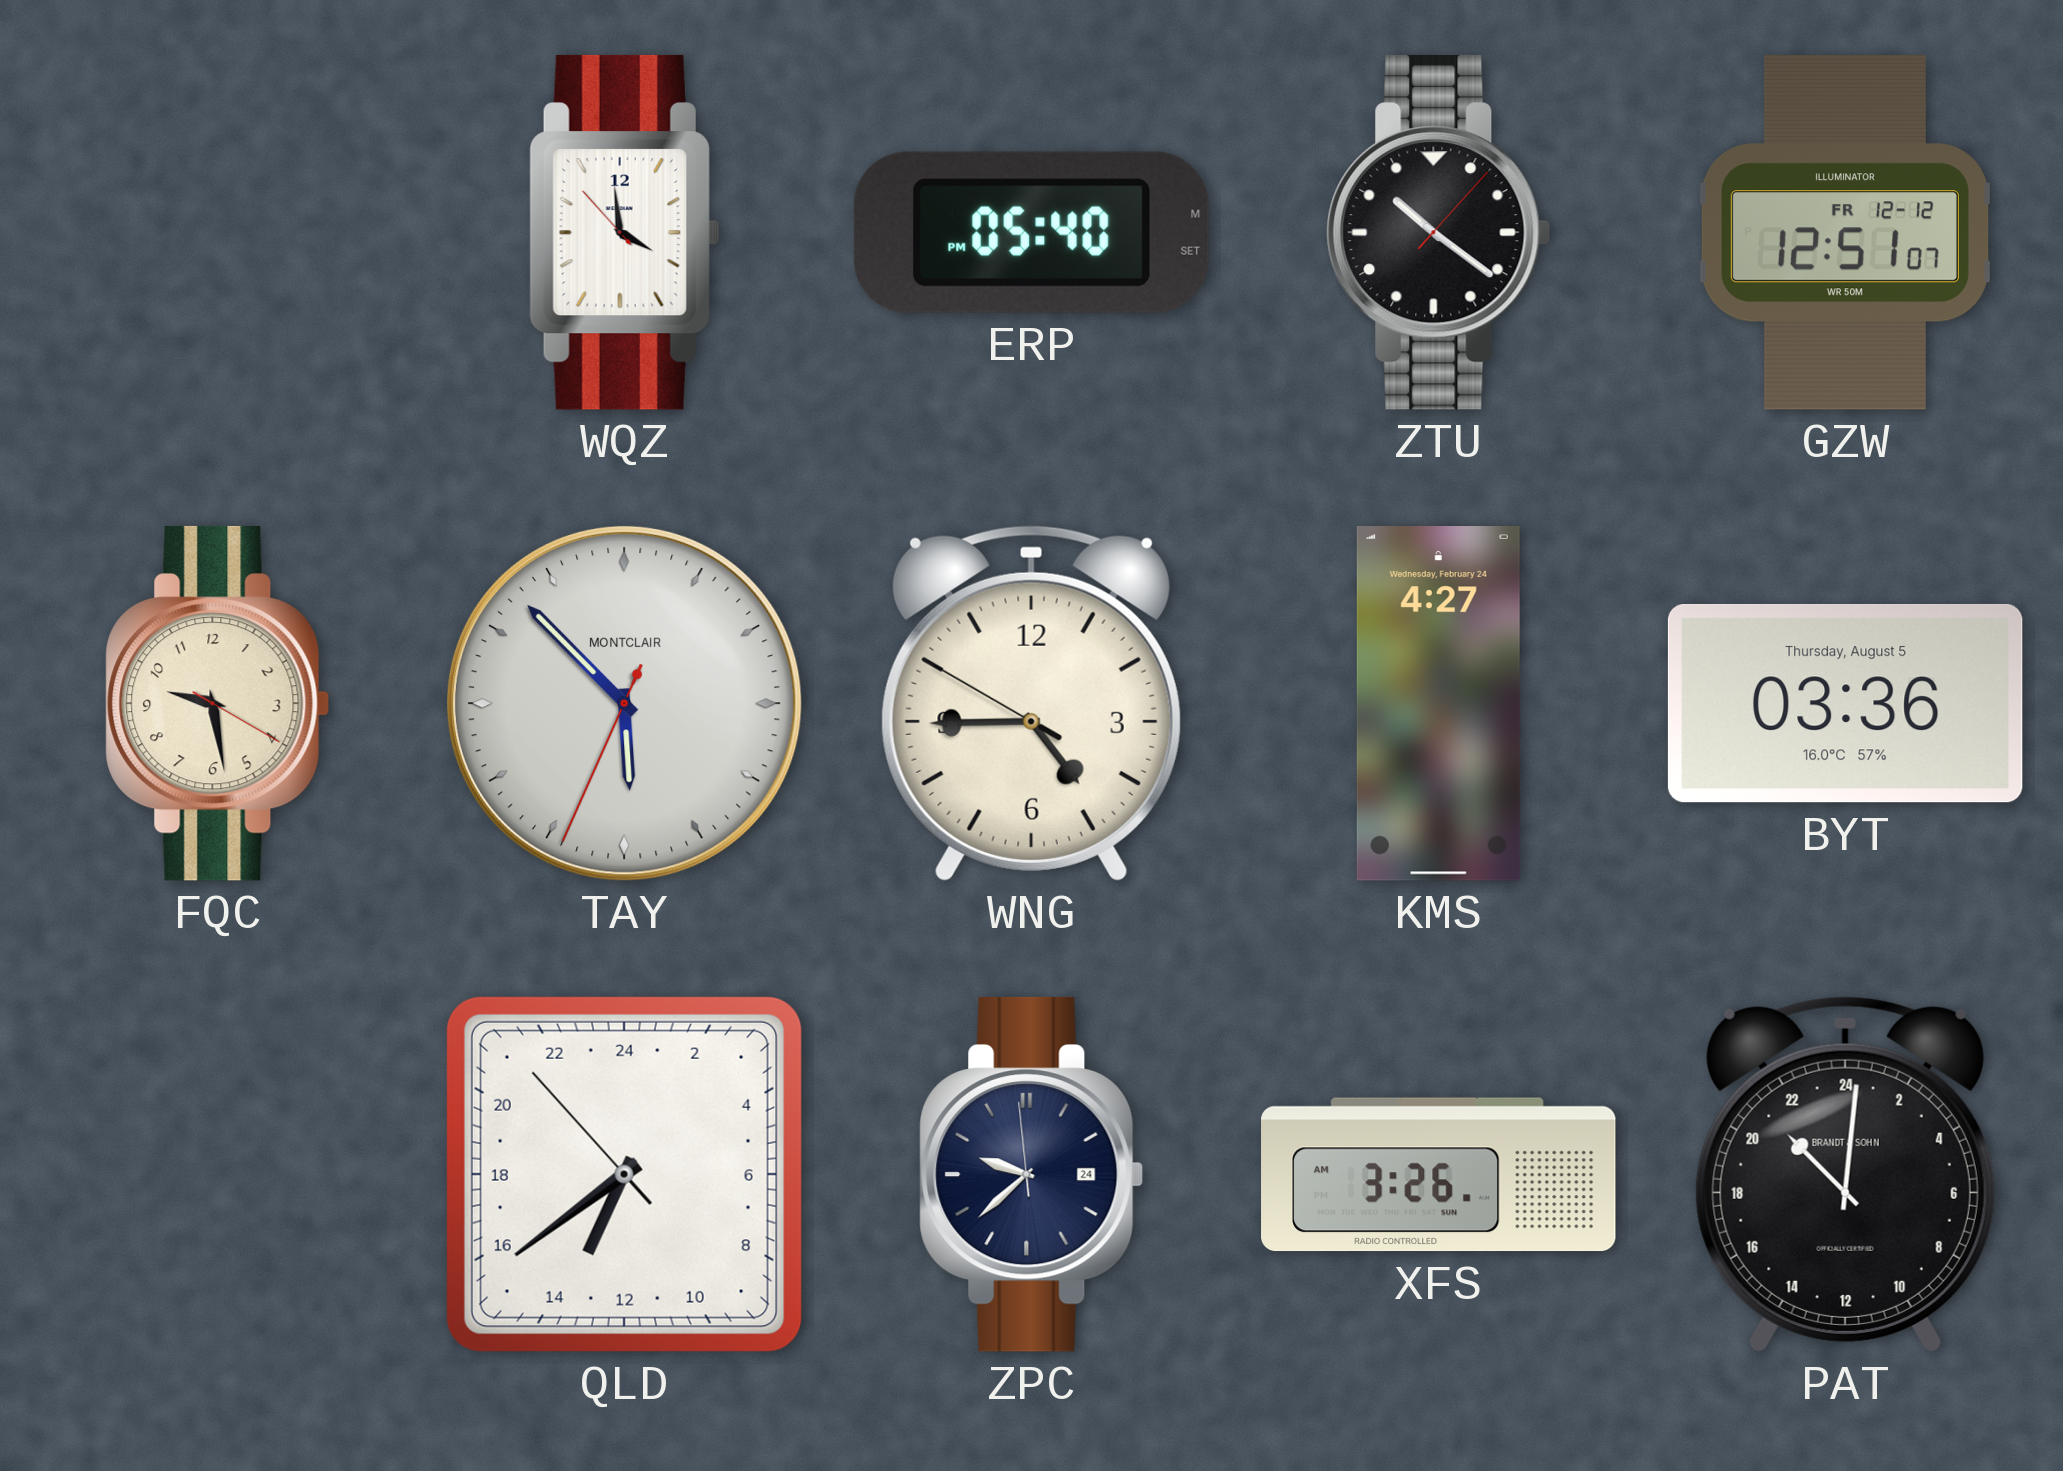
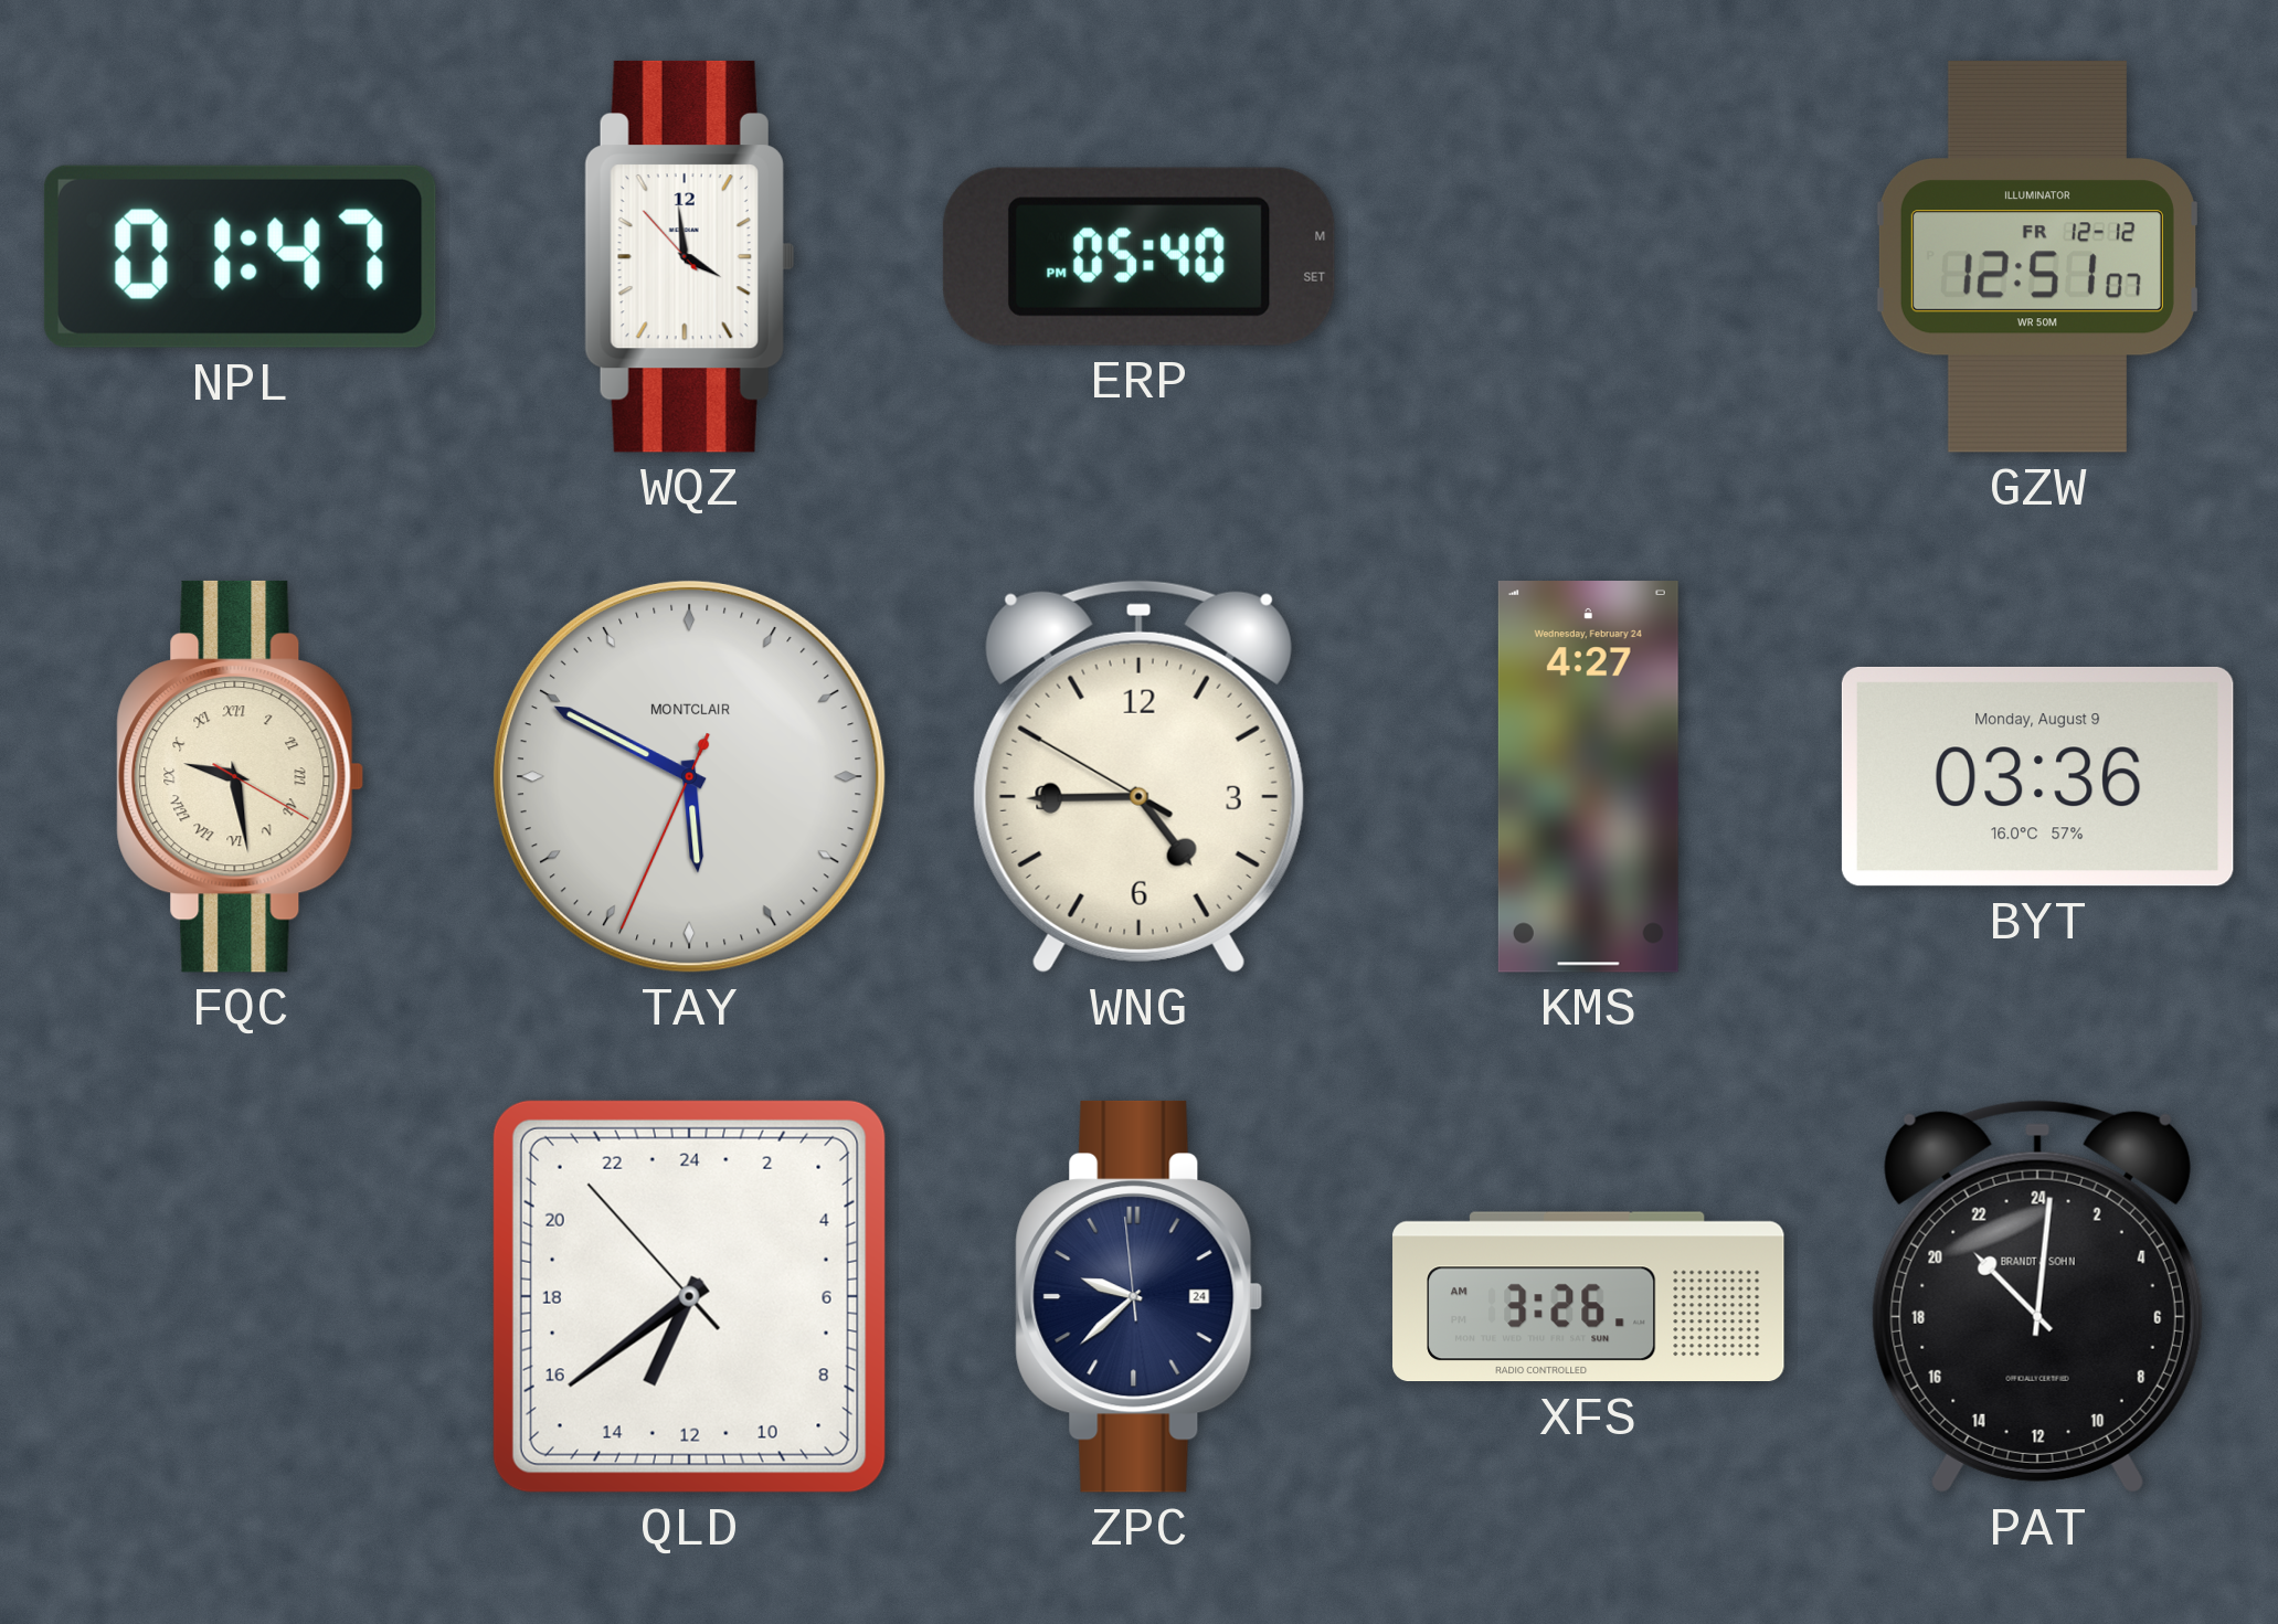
NPL: none -> 01:47 (240, 256)
ZTU: 10:21 -> none (1439, 232)
FQC numerals: Arabic -> Roman (241, 776)
TAY: 5:52 -> 5:49 (689, 776)
BYT date: Thursday, August 5 -> Monday, August 9 (2037, 776)
